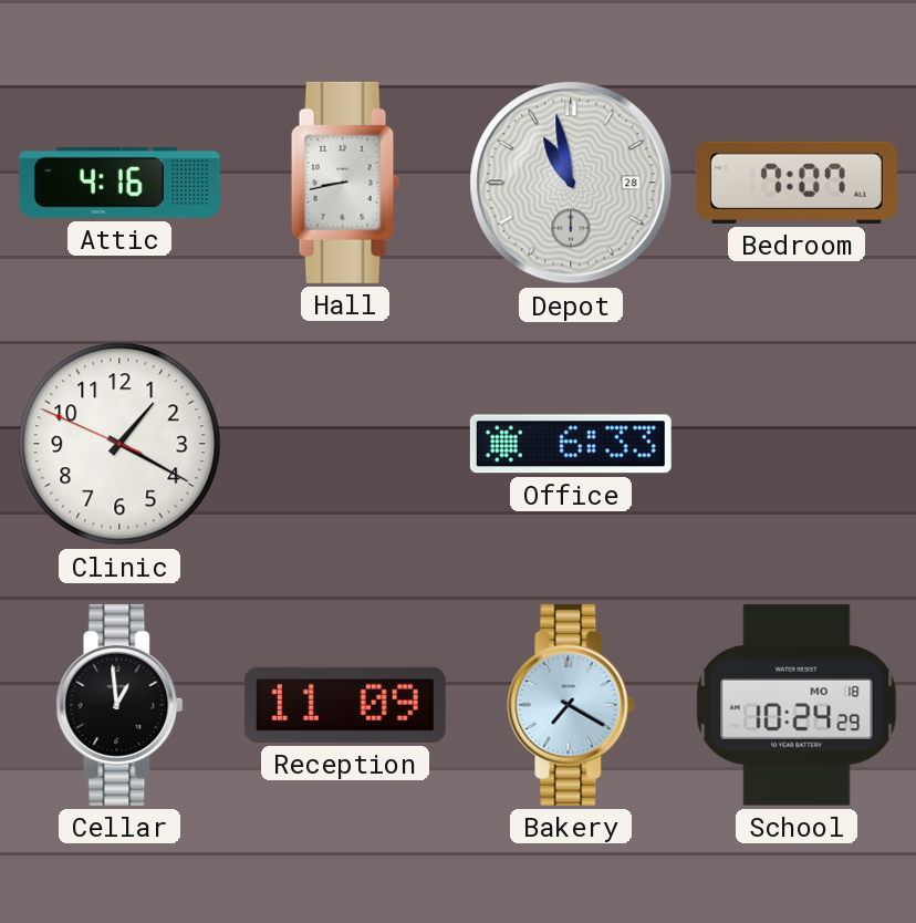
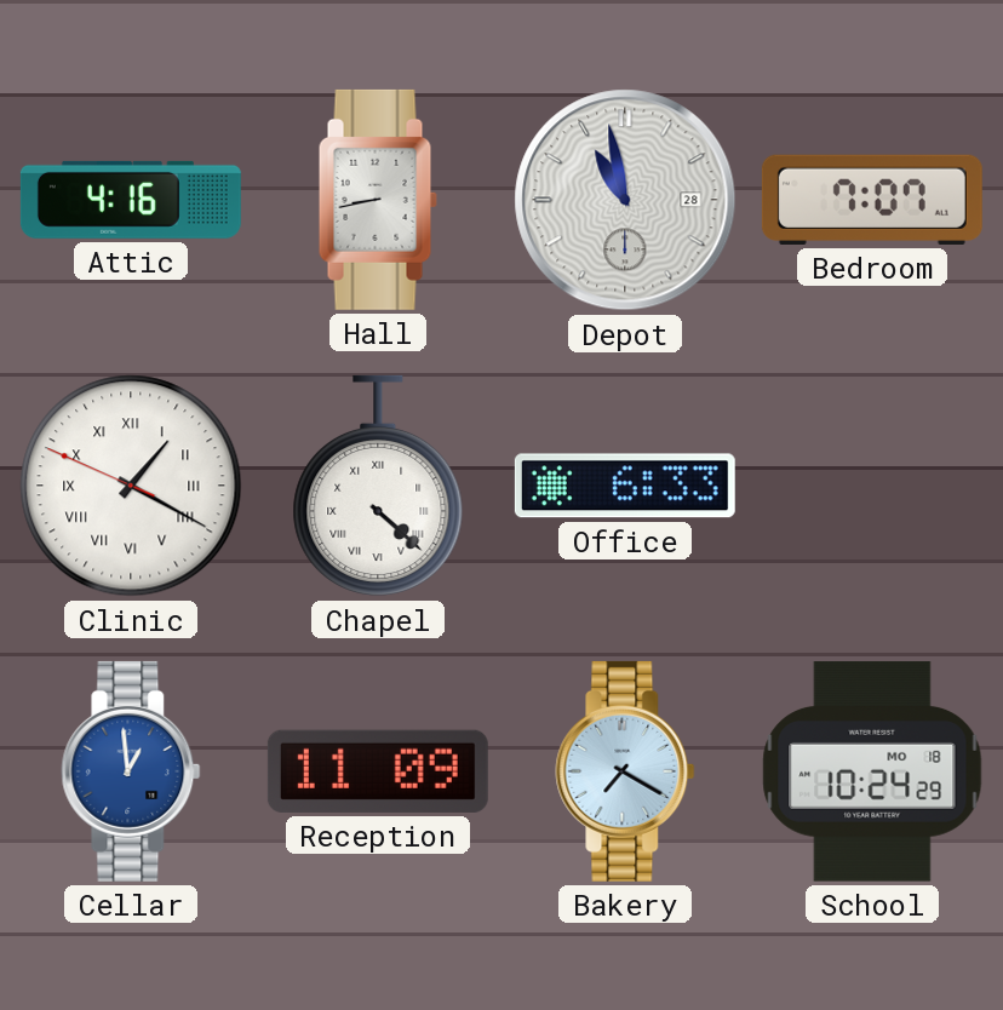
Clinic numerals: Arabic -> Roman (131, 486)
Chapel: none -> 4:22 (378, 486)
Cellar dial: black -> blue (131, 771)
